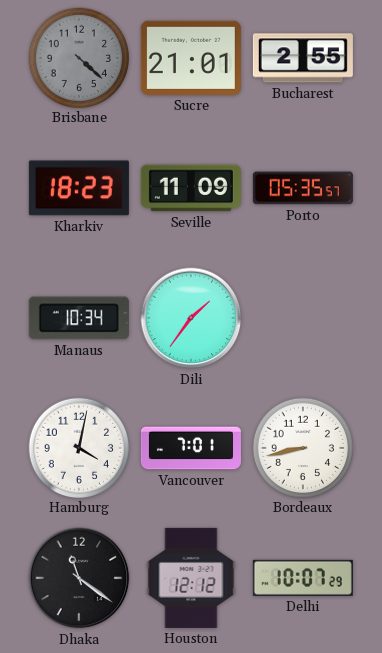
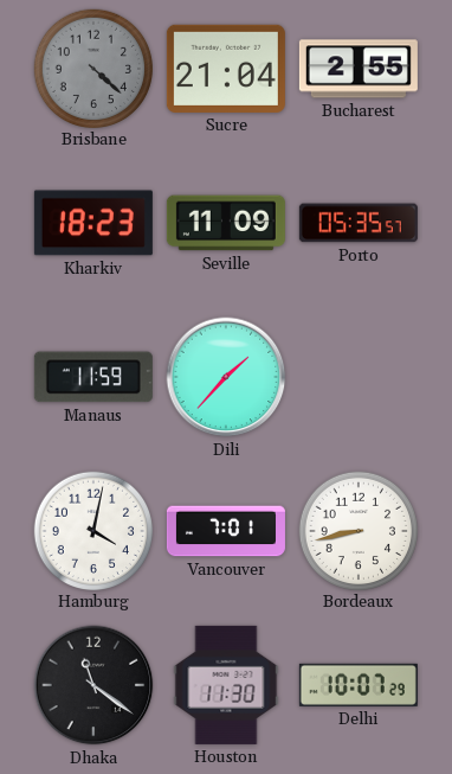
Sucre: 21:01 -> 21:04 (226, 69)
Manaus: 10:34 -> 11:59 (93, 377)
Dili: 1:36 -> 1:37 (226, 377)
Houston: 12:12 -> 11:30 (226, 685)
